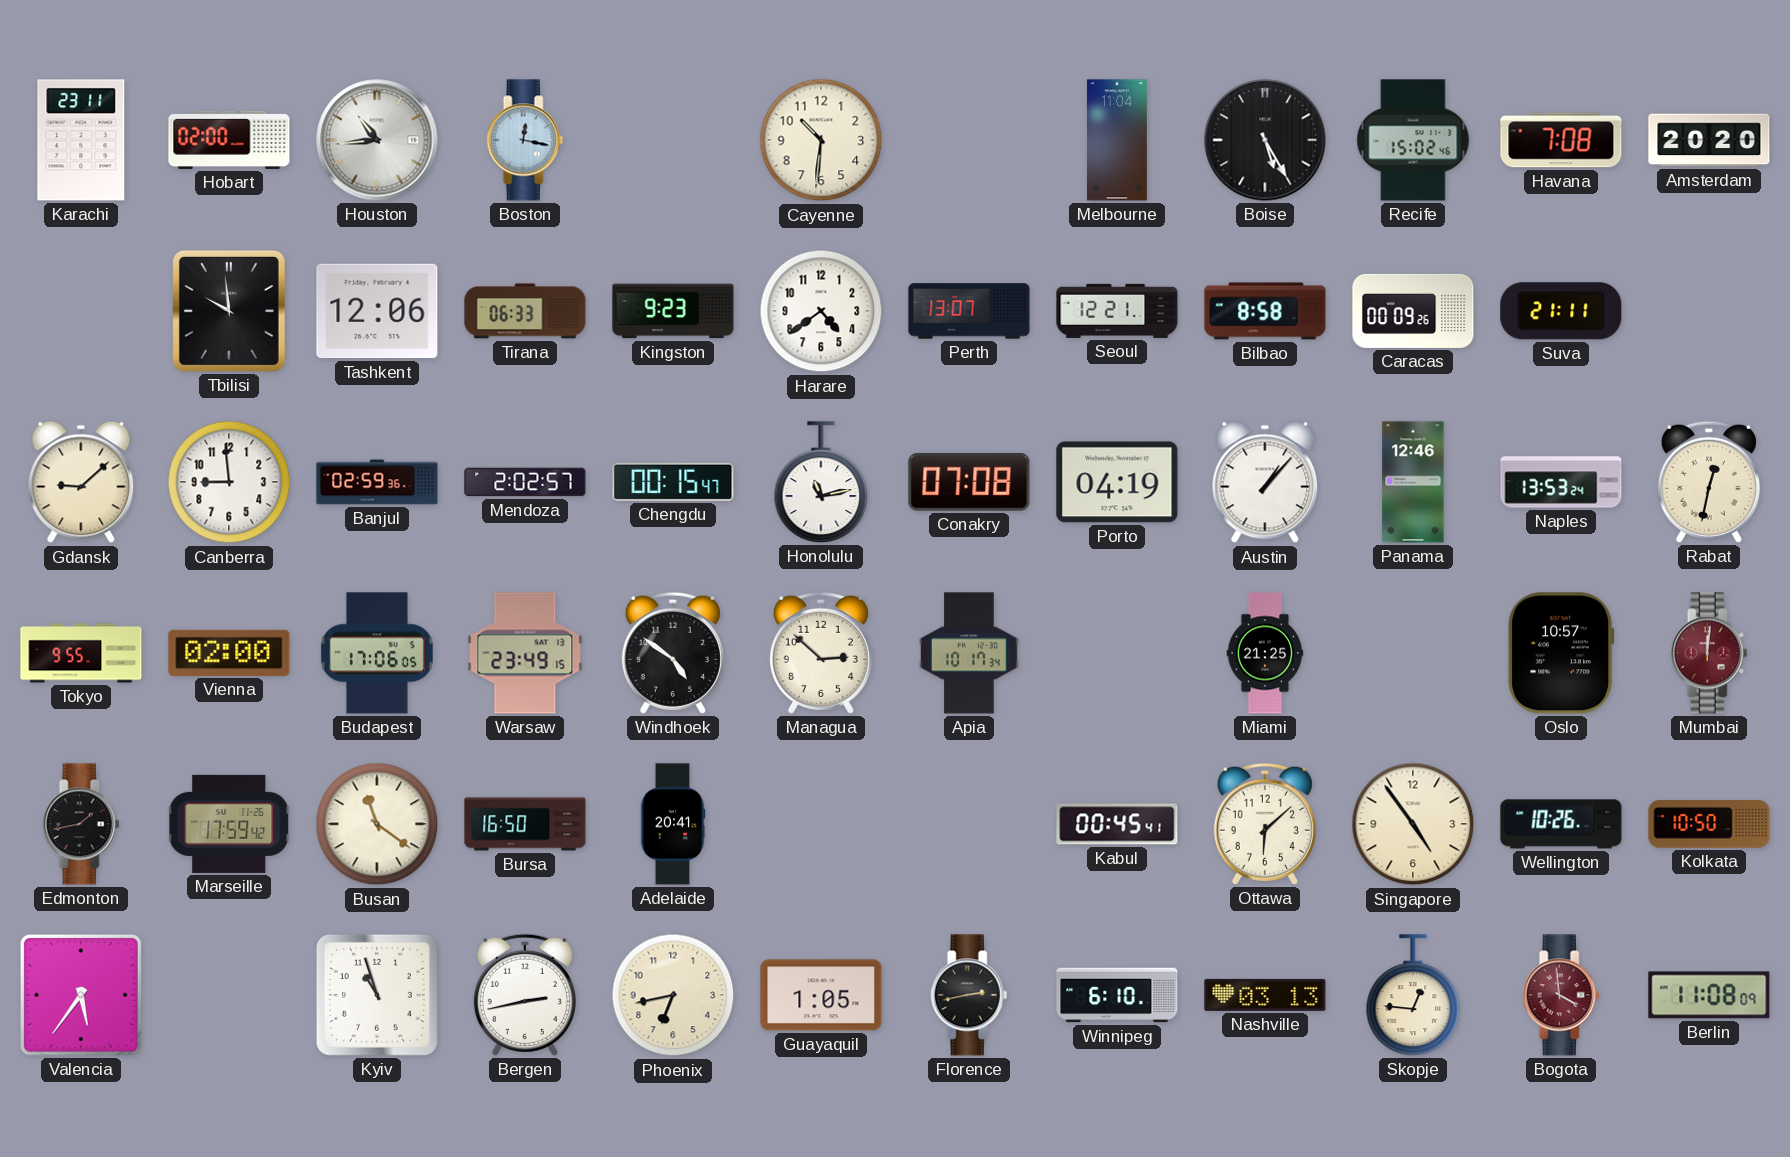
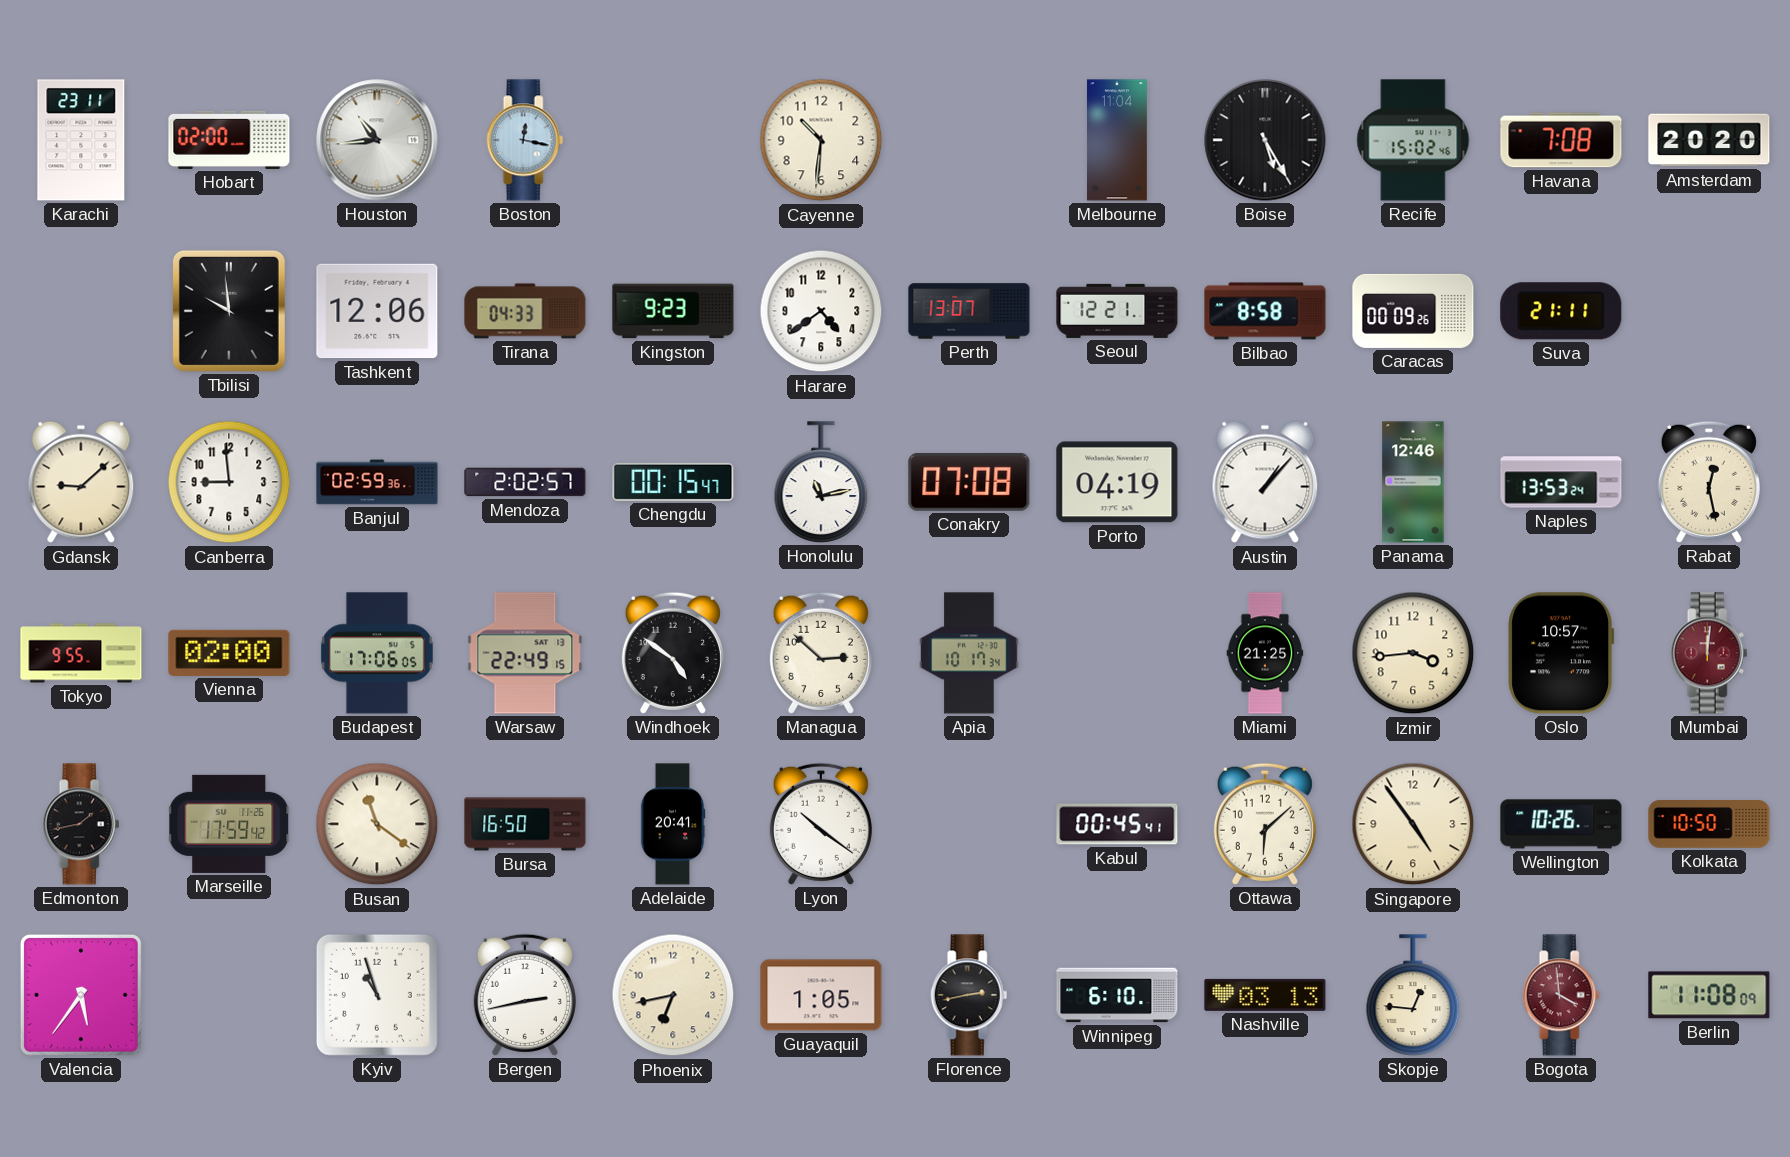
Tirana: 06:33 -> 04:33 (525, 311)
Rabat: 12:32 -> 12:28 (1709, 482)
Warsaw: 23:49 -> 22:49 (525, 653)
Izmir: none -> 3:44 (1413, 653)
Lyon: none -> 10:21 (821, 824)
